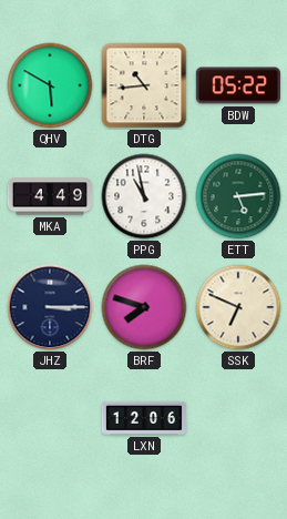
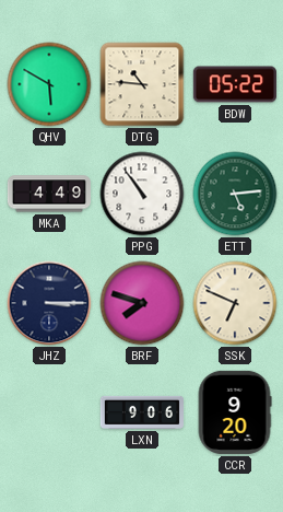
DTG: 10:44 -> 10:46 (142, 84)
PPG: 10:58 -> 10:54 (142, 194)
LXN: 12:06 -> 9:06 (142, 412)
CCR: none -> 9:20 (235, 412)
